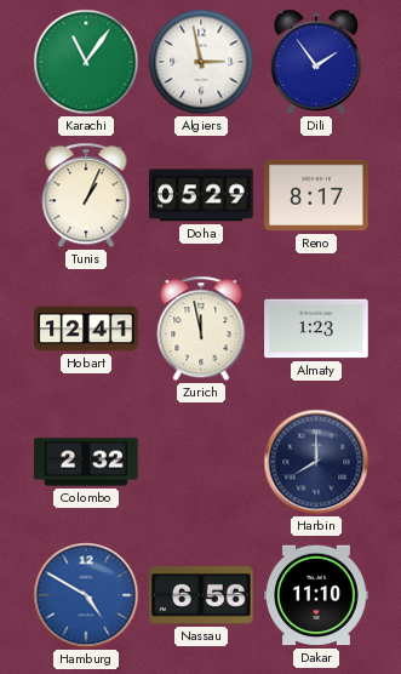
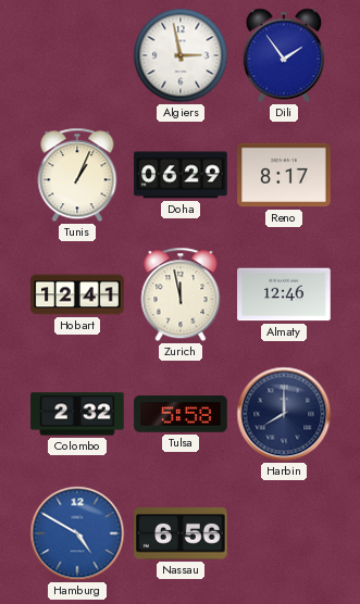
Karachi: 11:06 -> none (86, 62)
Doha: 05:29 -> 06:29 (181, 175)
Almaty: 1:23 -> 12:46 (284, 294)
Tulsa: none -> 5:58 (181, 414)
Dakar: 11:10 -> none (316, 595)
